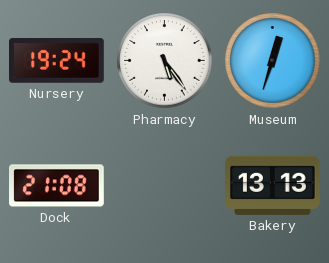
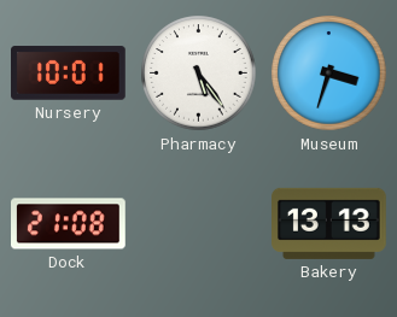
Nursery: 19:24 -> 10:01 (69, 74)
Museum: 12:33 -> 3:33 (329, 74)
